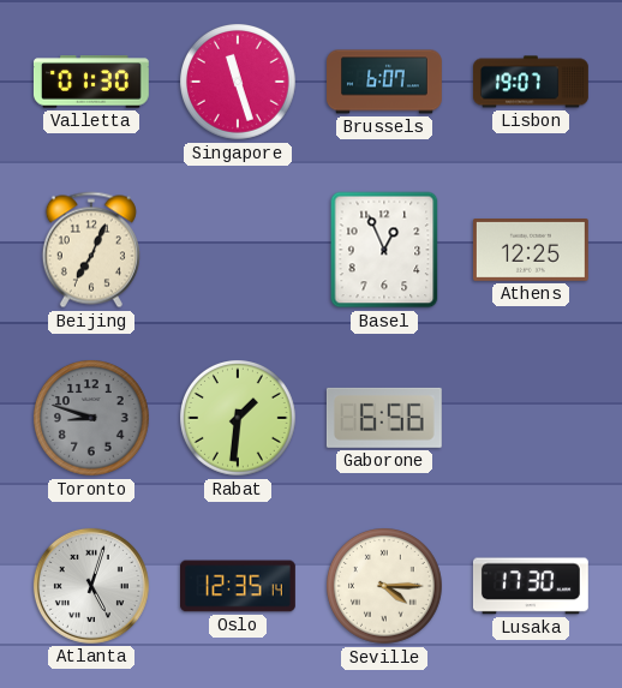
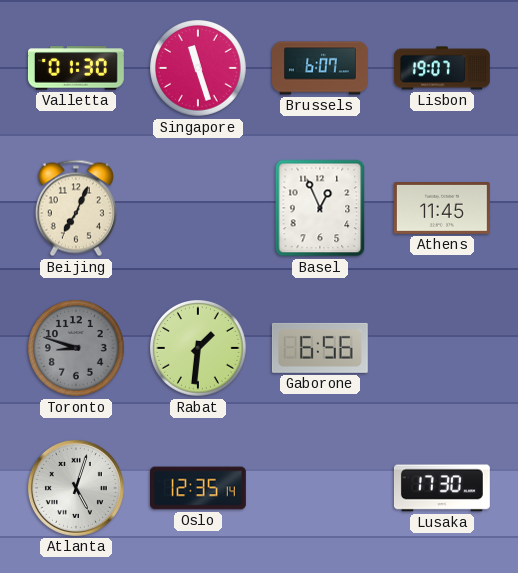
Athens: 12:25 -> 11:45 (442, 209)
Seville: 4:15 -> none (385, 587)
